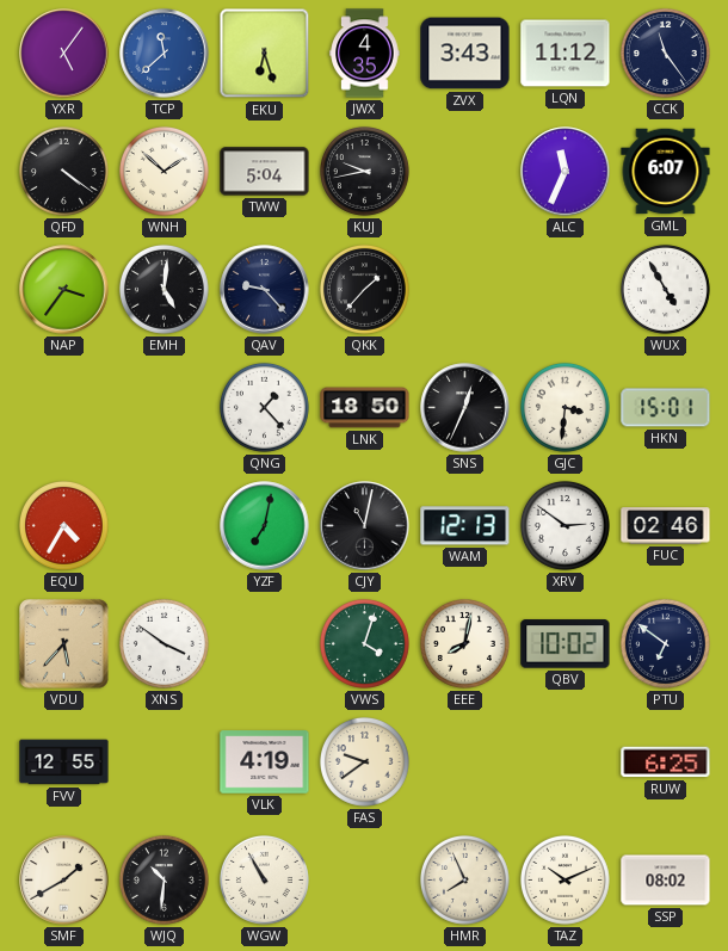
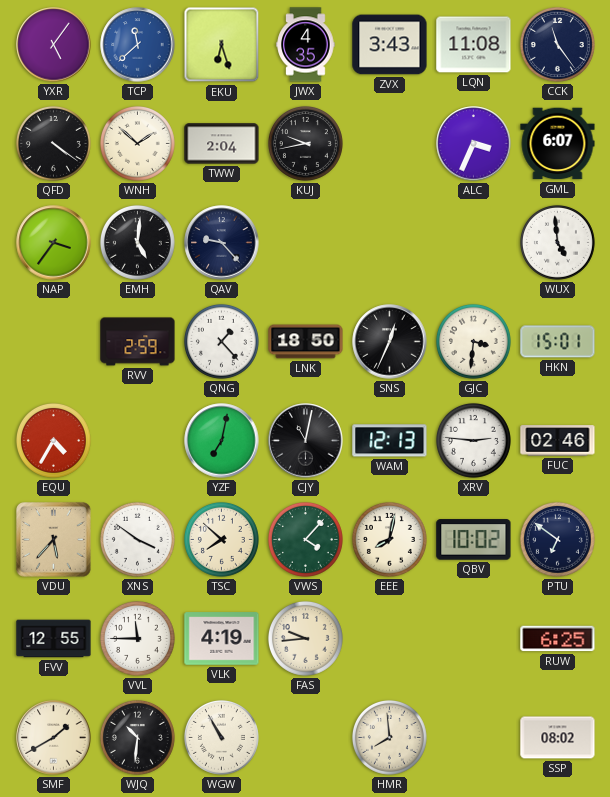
LQN: 11:12 -> 11:08 (474, 45)
TWW: 5:04 -> 2:04 (222, 144)
ALC: 11:34 -> 3:34 (474, 144)
QKK: 1:37 -> none (364, 289)
WUX: 4:55 -> 4:59 (557, 242)
RVV: none -> 2:59 (138, 342)
XRV: 2:51 -> 2:46 (473, 440)
TSC: none -> 7:52 (221, 539)
VWS: 4:03 -> 4:07 (305, 539)
VVL: none -> 11:45 (137, 638)
FAS: 9:39 -> 9:44 (305, 638)
HMR: 7:56 -> 7:59 (389, 737)
TAZ: 10:11 -> none (564, 879)
